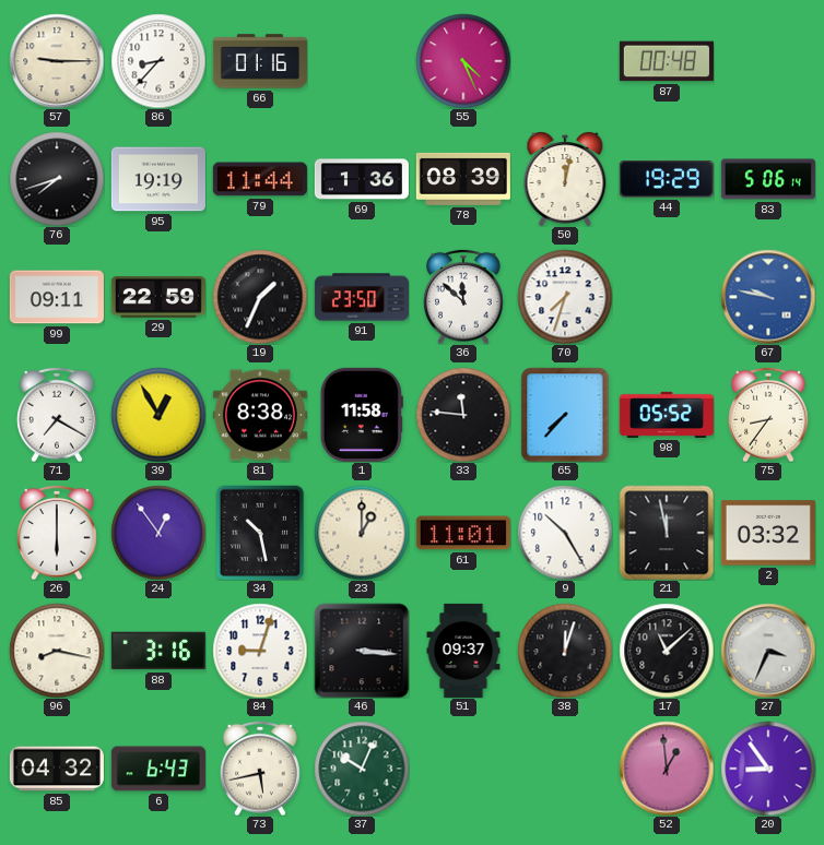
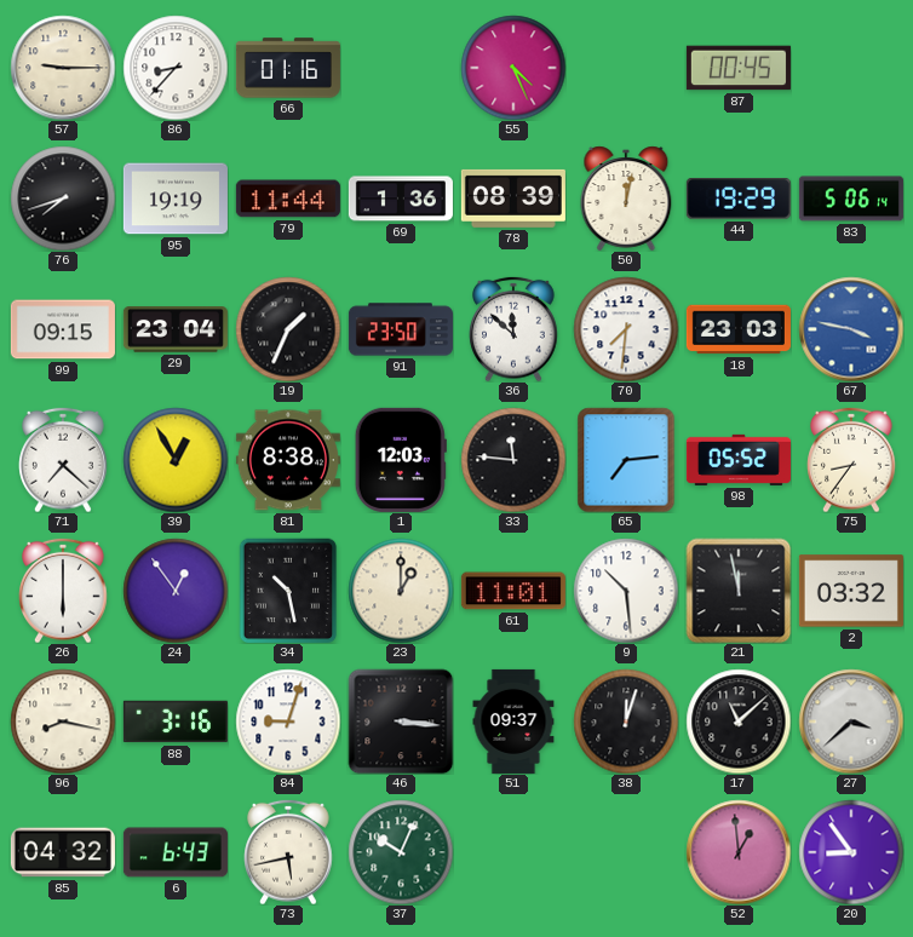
87: 00:48 -> 00:45 (739, 68)
99: 09:11 -> 09:15 (63, 329)
29: 22:59 -> 23:04 (176, 330)
70: 7:33 -> 7:31 (626, 329)
18: none -> 23:03 (739, 329)
67: 9:47 -> 3:47 (851, 329)
71: 7:20 -> 7:22 (63, 460)
1: 11:58 -> 12:03 (401, 460)
65: 7:37 -> 7:14 (626, 460)
9: 10:25 -> 10:29 (626, 591)
27: 3:34 -> 3:38 (851, 722)
